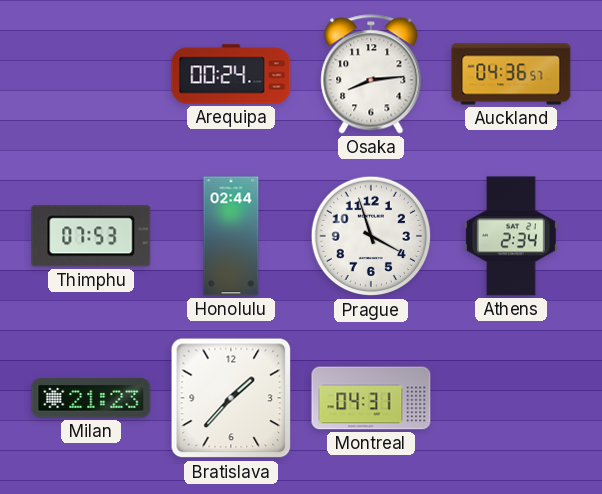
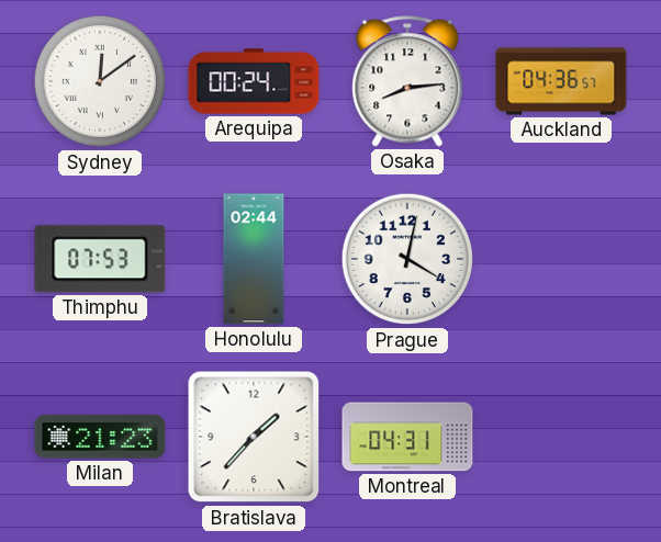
Sydney: none -> 12:09 (100, 81)
Prague: 3:57 -> 4:02 (407, 259)
Athens: 2:34 -> none (511, 236)
